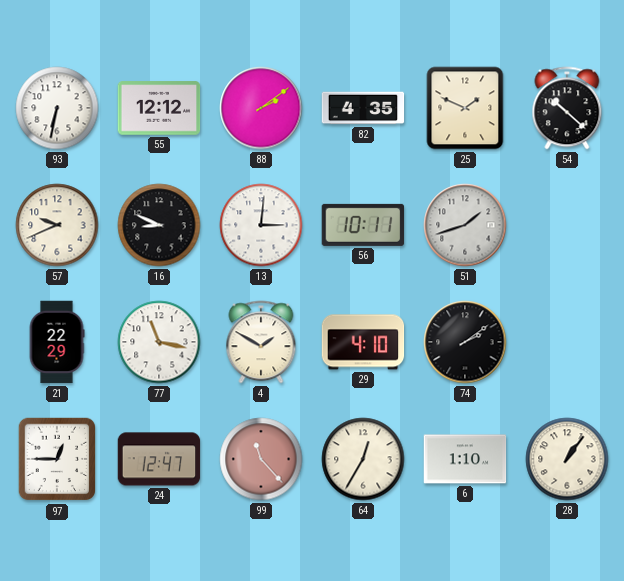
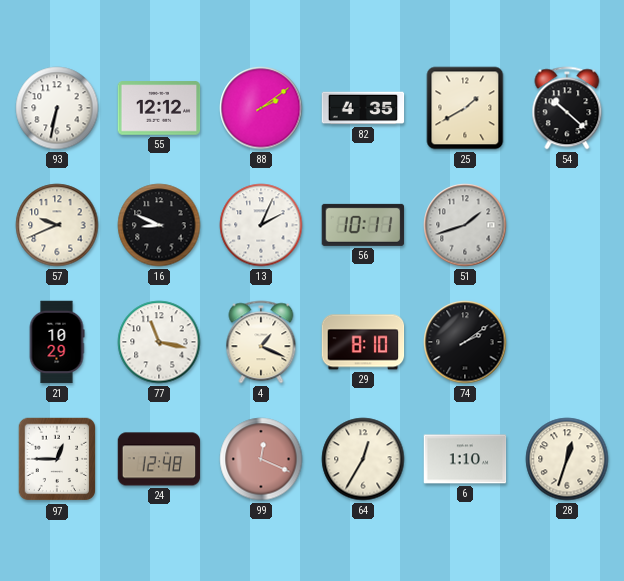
25: 1:49 -> 1:40 (465, 108)
13: 3:01 -> 2:04 (261, 225)
21: 22:29 -> 10:29 (57, 342)
4: 1:50 -> 1:19 (261, 342)
29: 4:10 -> 8:10 (363, 342)
24: 12:47 -> 12:48 (159, 459)
99: 11:23 -> 12:19 (261, 459)
28: 1:06 -> 12:33 (567, 459)
